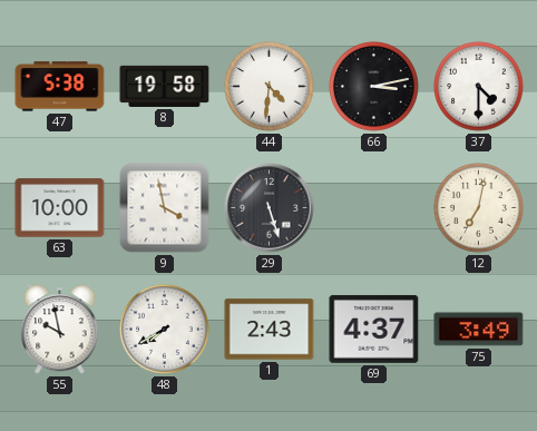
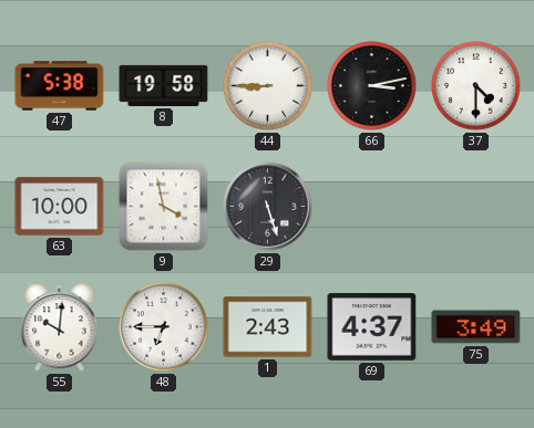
44: 4:31 -> 8:45 (268, 86)
12: 7:02 -> none (479, 208)
55: 9:58 -> 10:01 (60, 327)
48: 7:40 -> 6:45 (164, 327)
